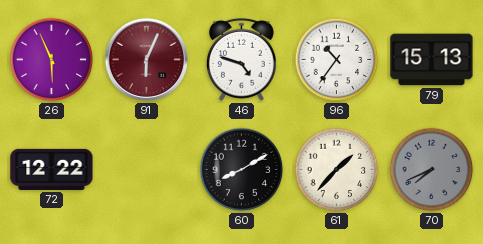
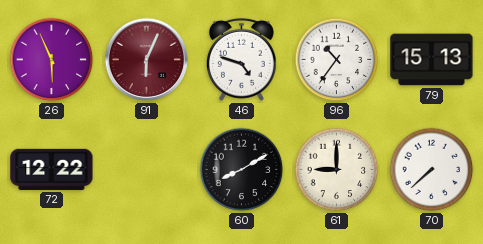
61: 1:37 -> 9:00 (337, 170)
70: 7:41 -> 7:38 (432, 170)
70 dial: grey -> white (432, 170)
